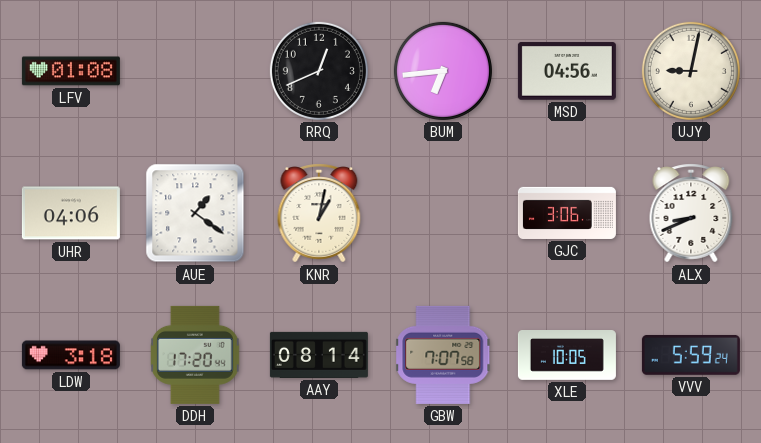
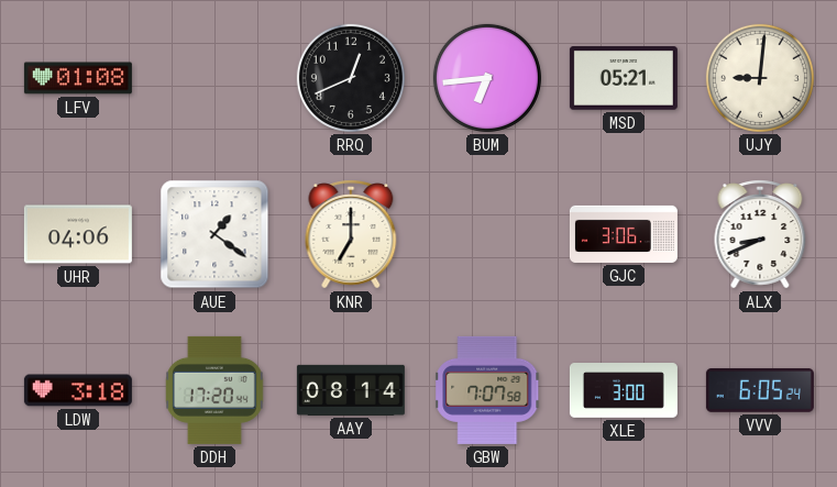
MSD: 04:56 -> 05:21 (624, 78)
UJY: 9:02 -> 9:01 (760, 78)
KNR: 1:02 -> 7:00 (351, 234)
XLE: 10:05 -> 3:00 (624, 391)
VVV: 5:59 -> 6:05 (760, 390)
